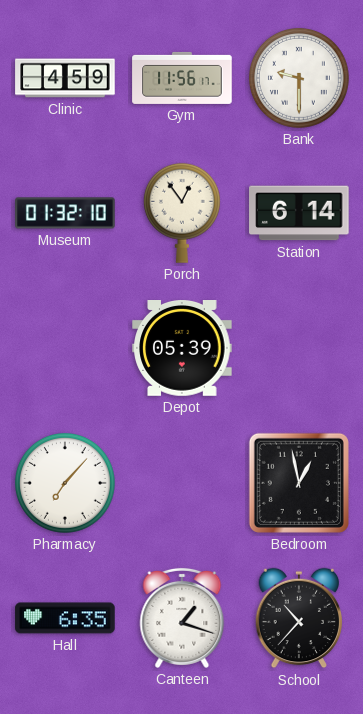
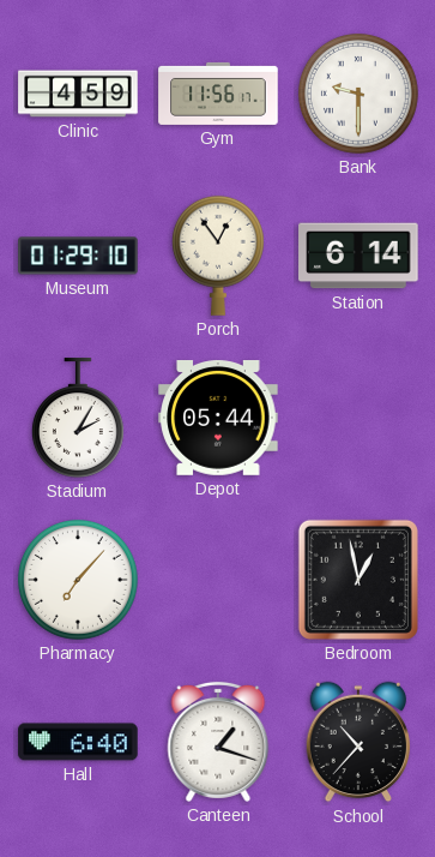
Museum: 01:32 -> 01:29 (78, 256)
Stadium: none -> 2:05 (78, 418)
Depot: 05:39 -> 05:44 (218, 419)
Hall: 6:35 -> 6:40 (78, 742)
